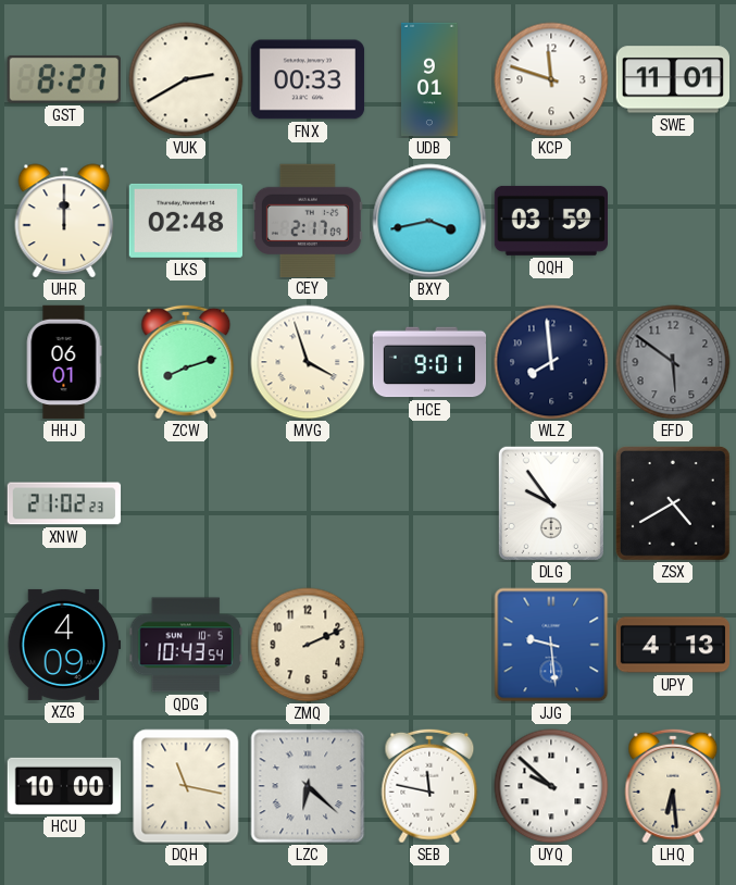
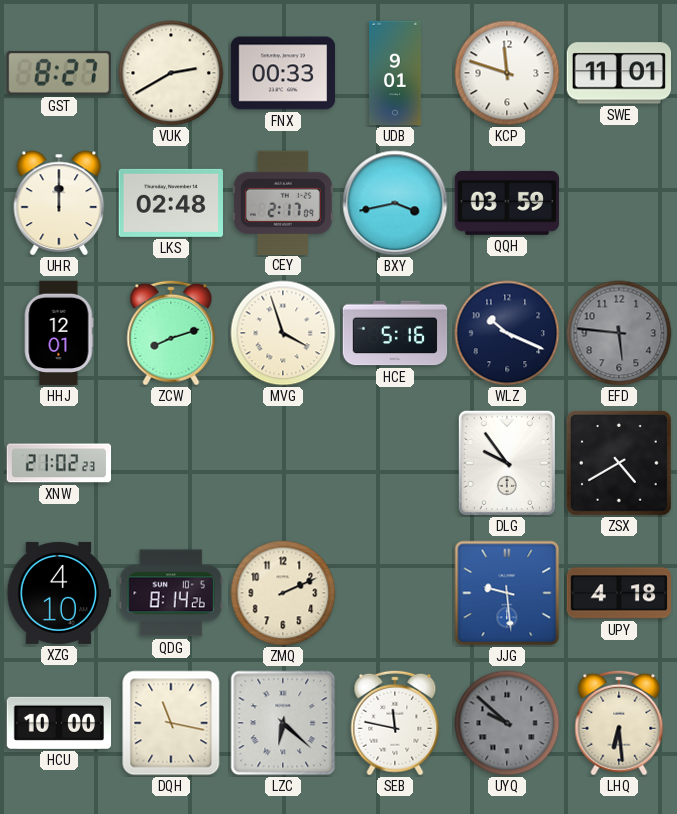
HHJ: 06:01 -> 12:01 (59, 333)
HCE: 9:01 -> 5:16 (395, 333)
WLZ: 7:59 -> 10:19 (507, 333)
EFD: 5:51 -> 5:46 (619, 333)
XZG: 4:09 -> 4:10 (59, 593)
QDG: 10:43 -> 8:14 (171, 593)
UPY: 4:13 -> 4:18 (619, 593)
UYQ dial: white -> grey (507, 723)
